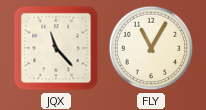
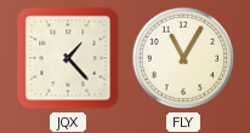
JQX: 11:23 -> 1:23 (68, 58)
